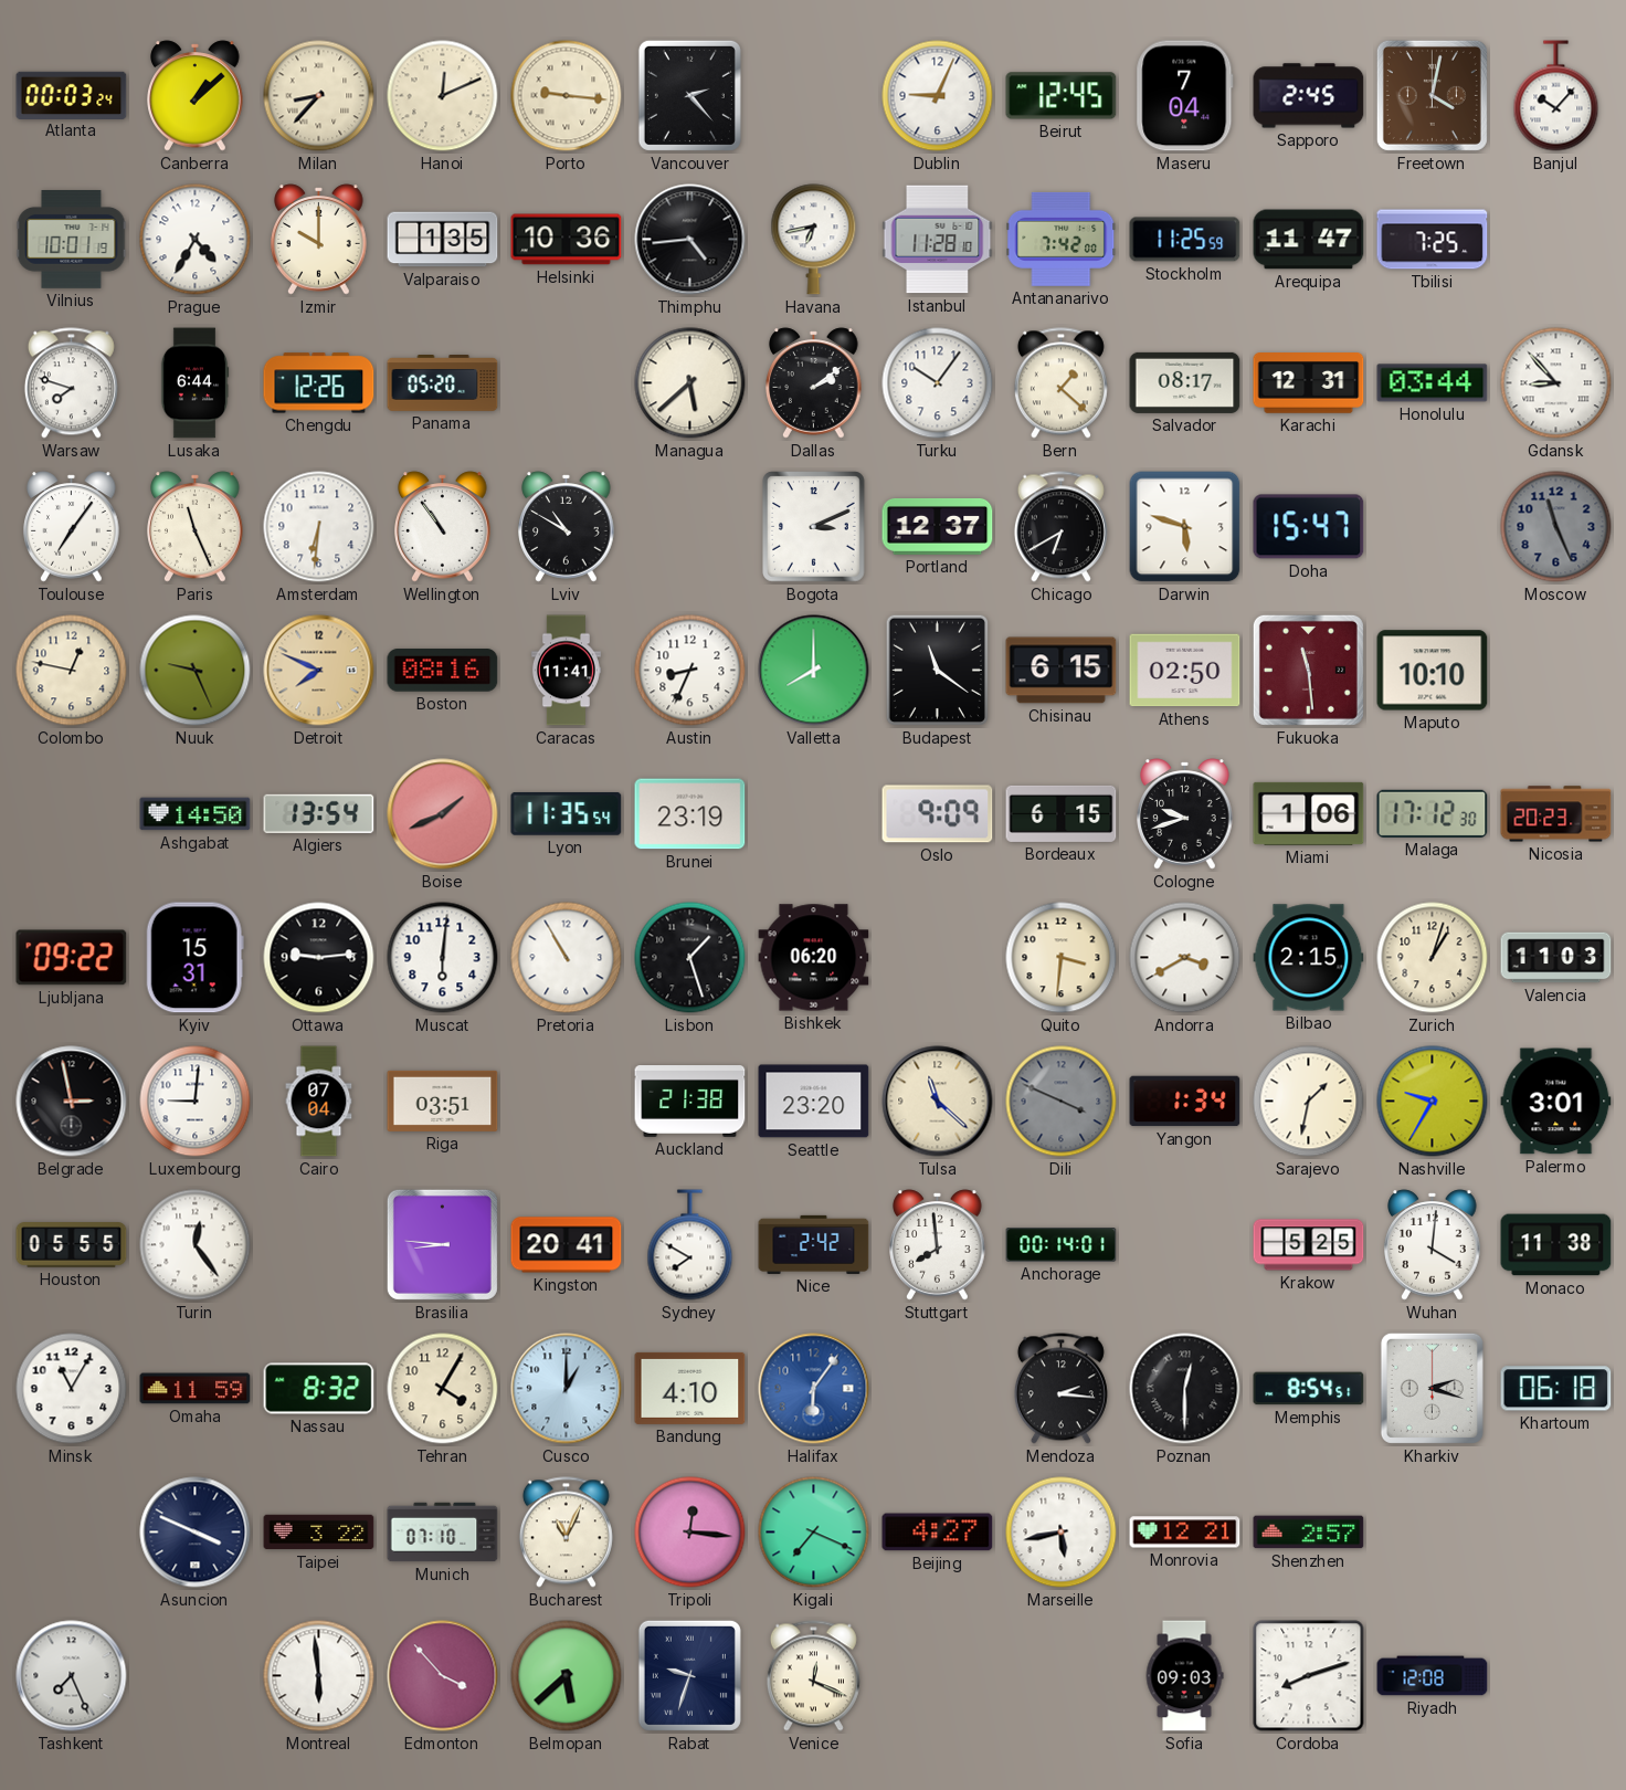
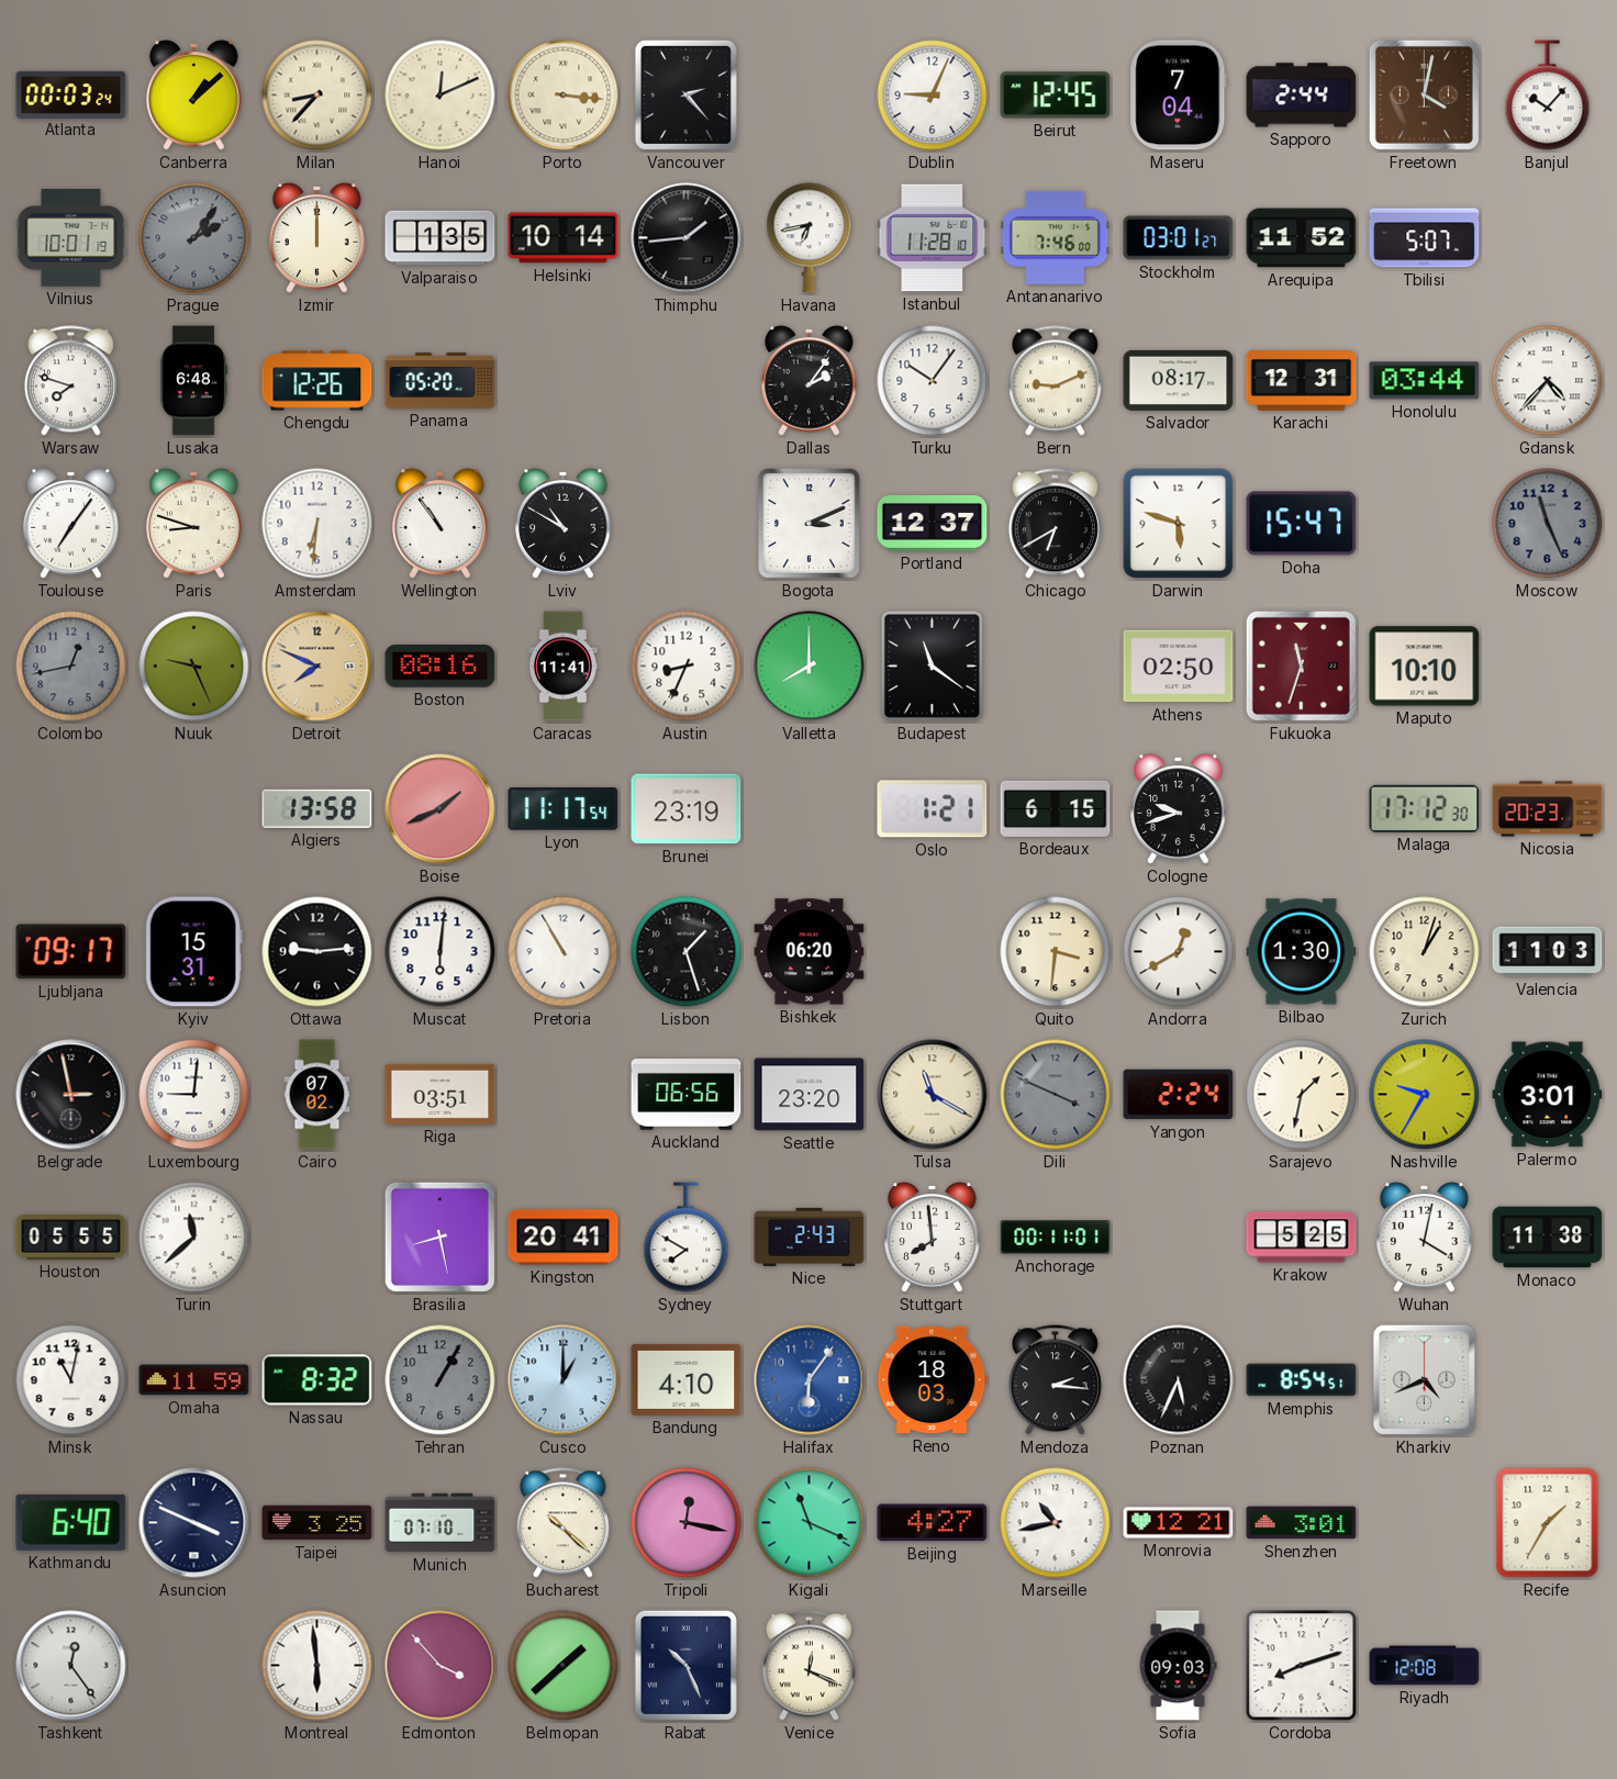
Porto: 9:16 -> 3:16 (564, 96)
Sapporo: 2:45 -> 2:44 (1302, 96)
Prague: 4:35 -> 2:06 (194, 238)
Prague dial: white -> grey (194, 238)
Izmir: 10:00 -> 12:00 (317, 238)
Helsinki: 10:36 -> 10:14 (564, 238)
Thimphu: 4:44 -> 1:44 (687, 238)
Antananarivo: 7:42 -> 7:46 (1056, 237)
Stockholm: 11:25 -> 03:01 (1179, 238)
Arequipa: 11:47 -> 11:52 (1302, 238)
Tbilisi: 7:25 -> 5:07 (1425, 238)
Lusaka: 6:44 -> 6:48 (193, 381)
Managua: 5:38 -> none (690, 383)
Dallas: 2:09 -> 2:06 (810, 381)
Bern: 1:22 -> 9:11 (1055, 381)
Gdansk: 8:53 -> 4:37 (1548, 381)
Paris: 11:26 -> 8:48 (194, 524)
Colombo: 12:47 -> 12:43 (71, 667)
Colombo dial: cream -> grey (71, 667)
Chisinau: 6:15 -> none (1062, 671)
Fukuoka: 11:29 -> 11:33 (1301, 665)
Ashgabat: 14:50 -> none (196, 814)
Algiers: 13:54 -> 13:58 (317, 808)
Lyon: 11:35 -> 11:17 (564, 808)
Oslo: 9:09 -> 1:21 (933, 809)
Miami: 1:06 -> none (1309, 813)
Ljubljana: 09:22 -> 09:17 (71, 952)
Andorra: 3:40 -> 12:40 (1179, 952)
Bilbao: 2:15 -> 1:30 (1302, 952)
Cairo: 07:04 -> 07:02 (317, 1095)
Auckland: 21:38 -> 06:56 (687, 1095)
Tulsa: 11:22 -> 11:20 (933, 1095)
Yangon: 1:34 -> 2:24 (1179, 1095)
Turin: 12:24 -> 11:38 (194, 1238)
Brasilia: 8:46 -> 8:28 (439, 1237)
Nice: 2:42 -> 2:43 (810, 1237)
Anchorage: 00:14 -> 00:11 (1056, 1238)
Wuhan: 4:01 -> 4:02 (1425, 1238)
Minsk: 11:05 -> 11:02 (71, 1380)
Tehran: 4:05 -> 1:05 (441, 1380)
Tehran dial: cream -> grey (441, 1380)
Reno: none -> 18:03 (933, 1380)
Poznan: 12:30 -> 5:34 (1179, 1380)
Kharkiv: 2:18 -> 4:41 (1424, 1379)
Khartoum: 06:18 -> none (1556, 1389)
Kathmandu: none -> 6:40 (71, 1522)
Taipei: 3:22 -> 3:25 (317, 1523)
Bucharest: 11:04 -> 10:22 (562, 1523)
Tripoli: 12:16 -> 12:17 (687, 1523)
Kigali: 7:19 -> 11:19 (810, 1523)
Marseille: 5:43 -> 10:43 (1056, 1523)
Shenzhen: 2:57 -> 3:01 (1302, 1523)
Recife: none -> 1:35 (1548, 1523)
Tashkent: 7:26 -> 12:24 (71, 1666)
Belmopan: 5:38 -> 1:38 (564, 1666)
Rabat: 9:33 -> 10:26 (685, 1665)
